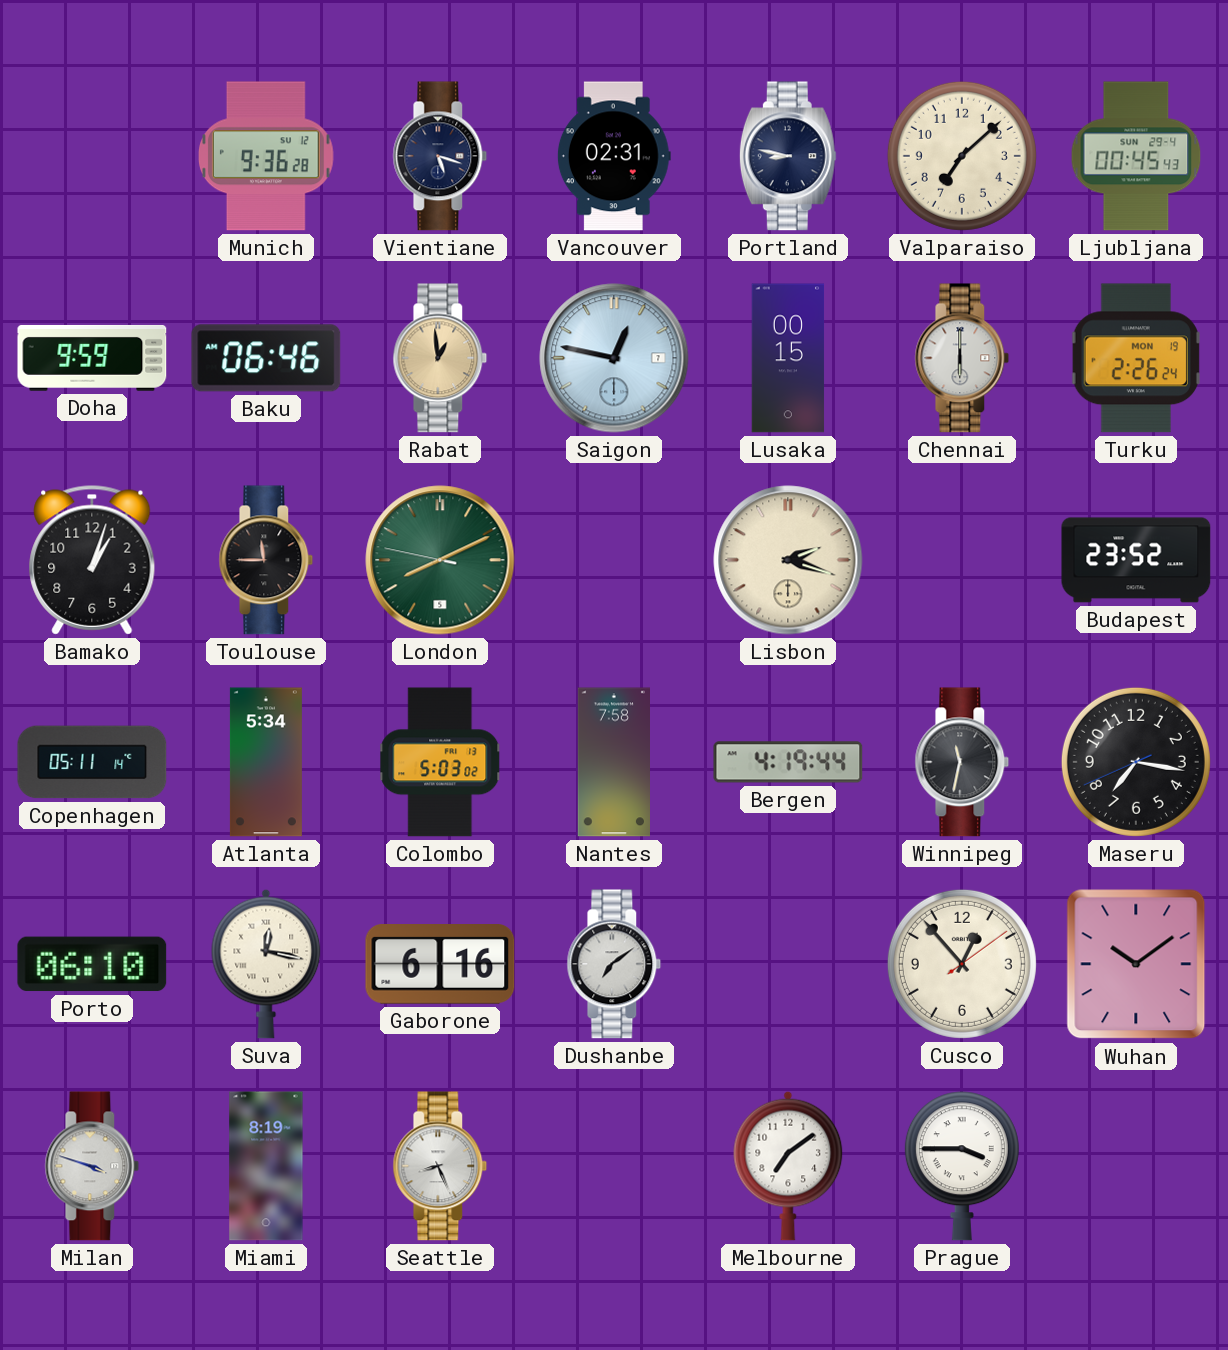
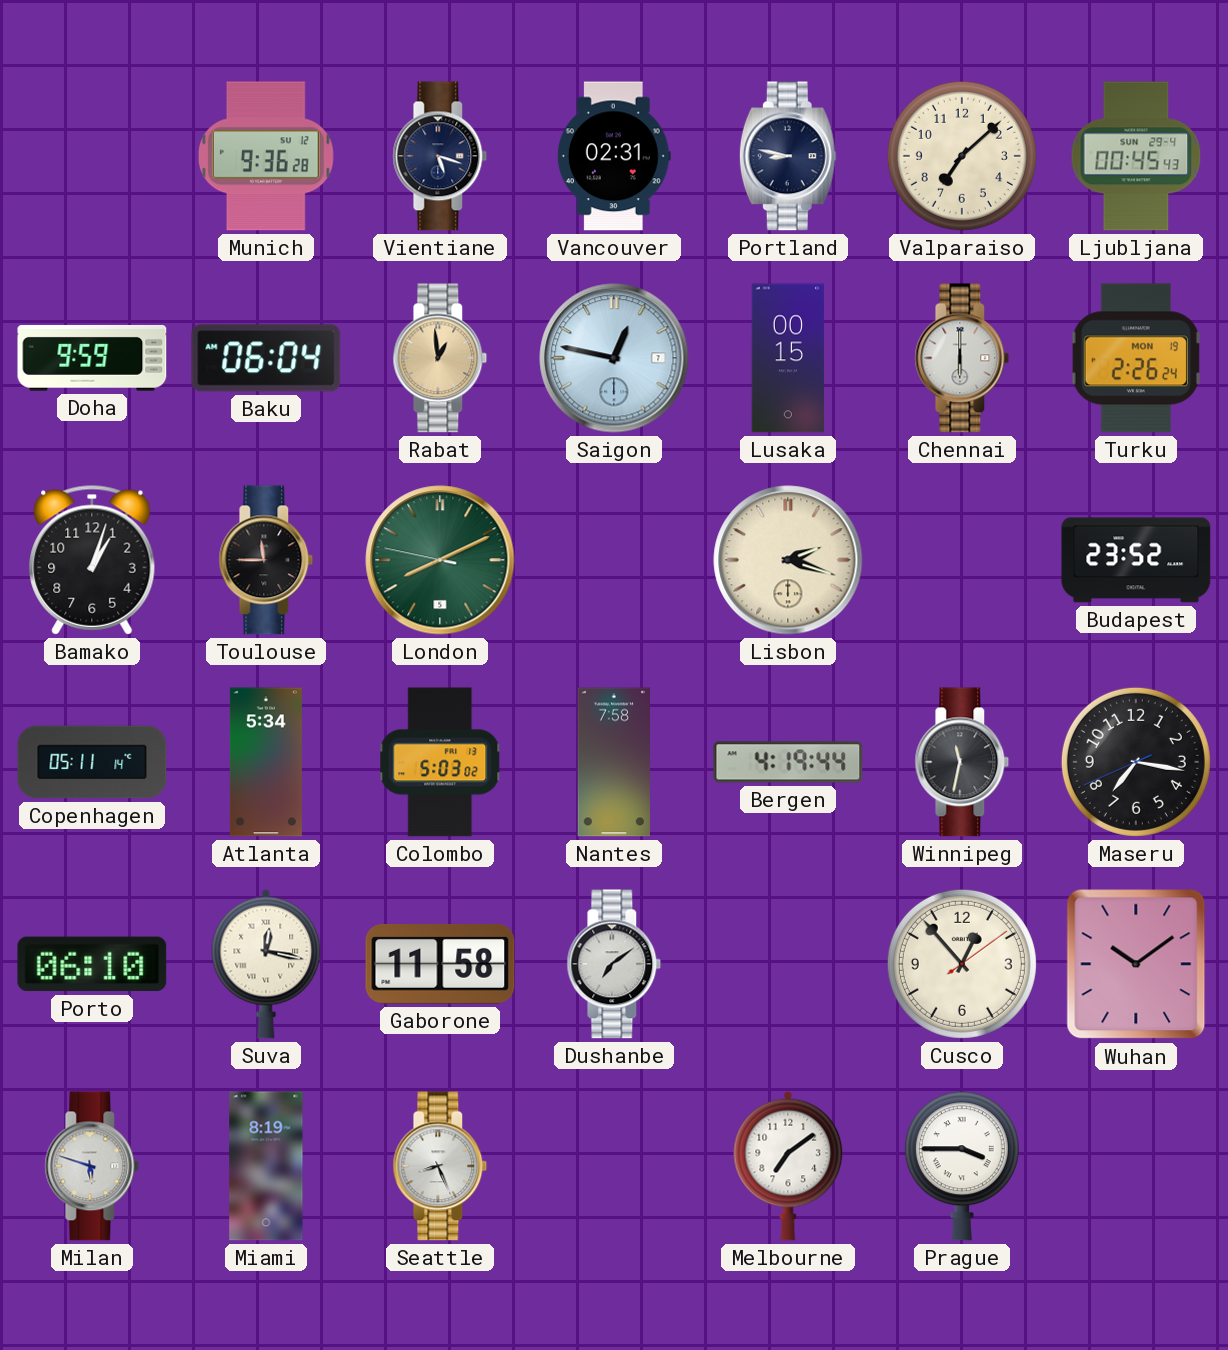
Baku: 06:46 -> 06:04 (266, 358)
Gaborone: 6:16 -> 11:58 (440, 965)
Milan: 3:48 -> 5:48 (92, 1166)
